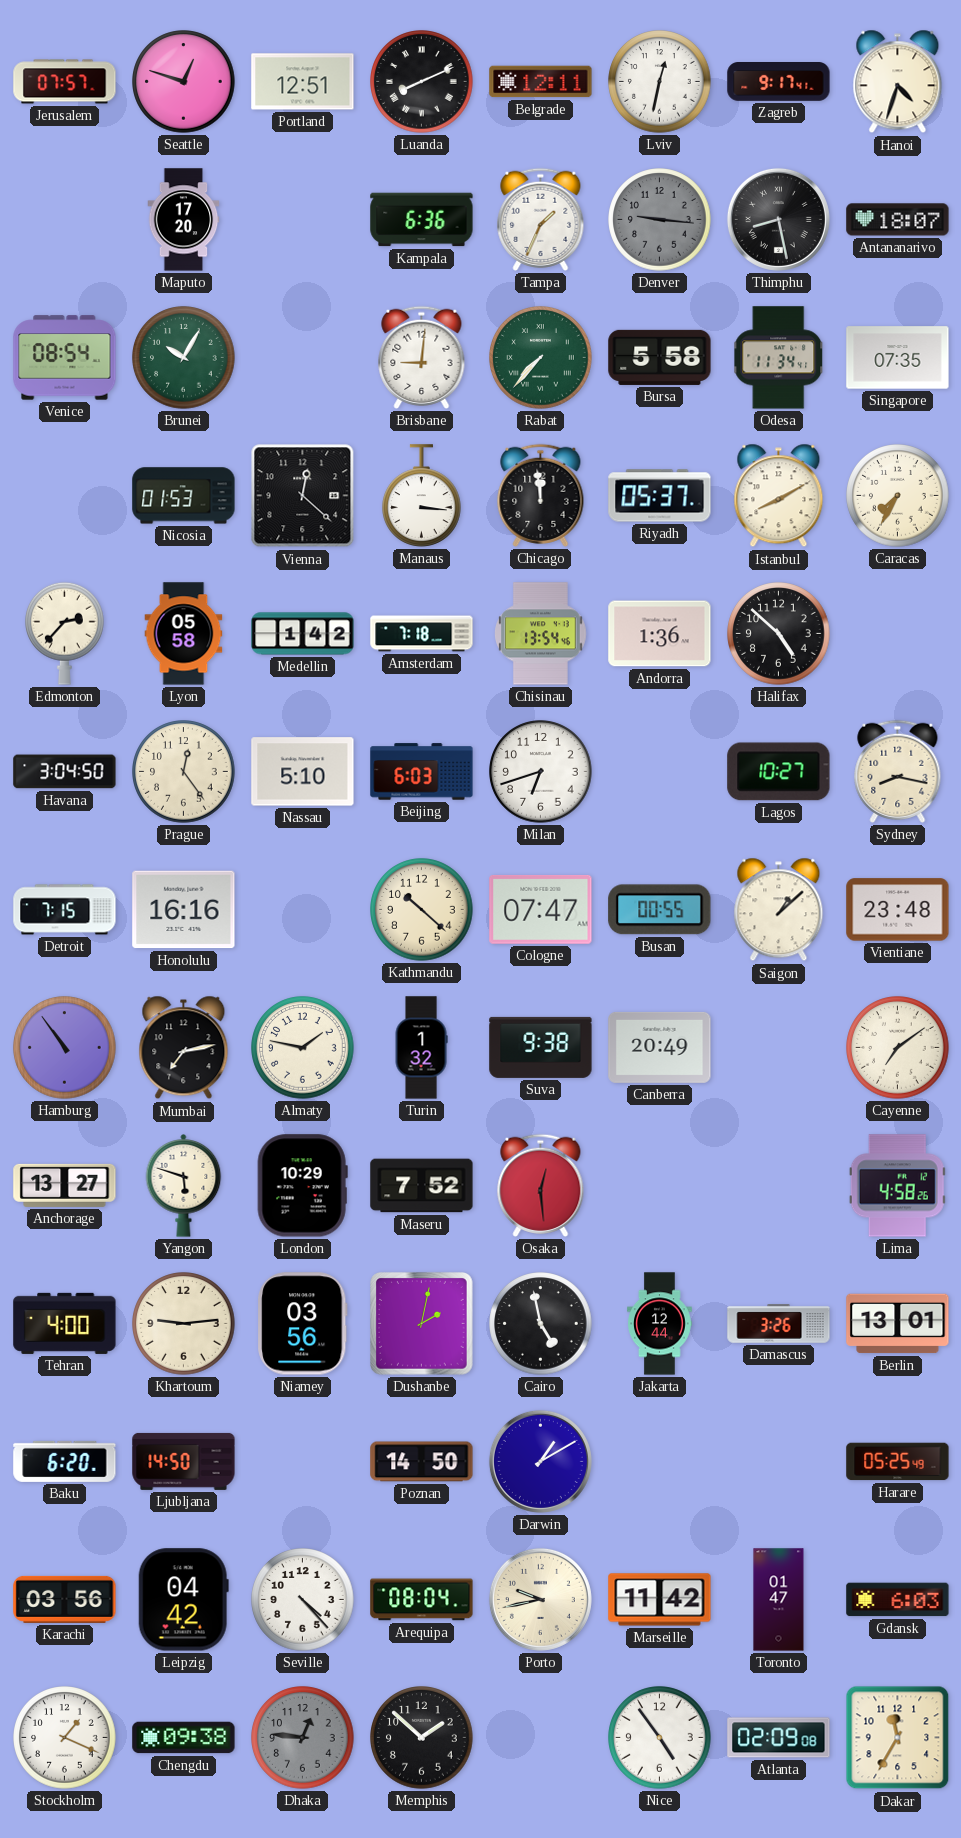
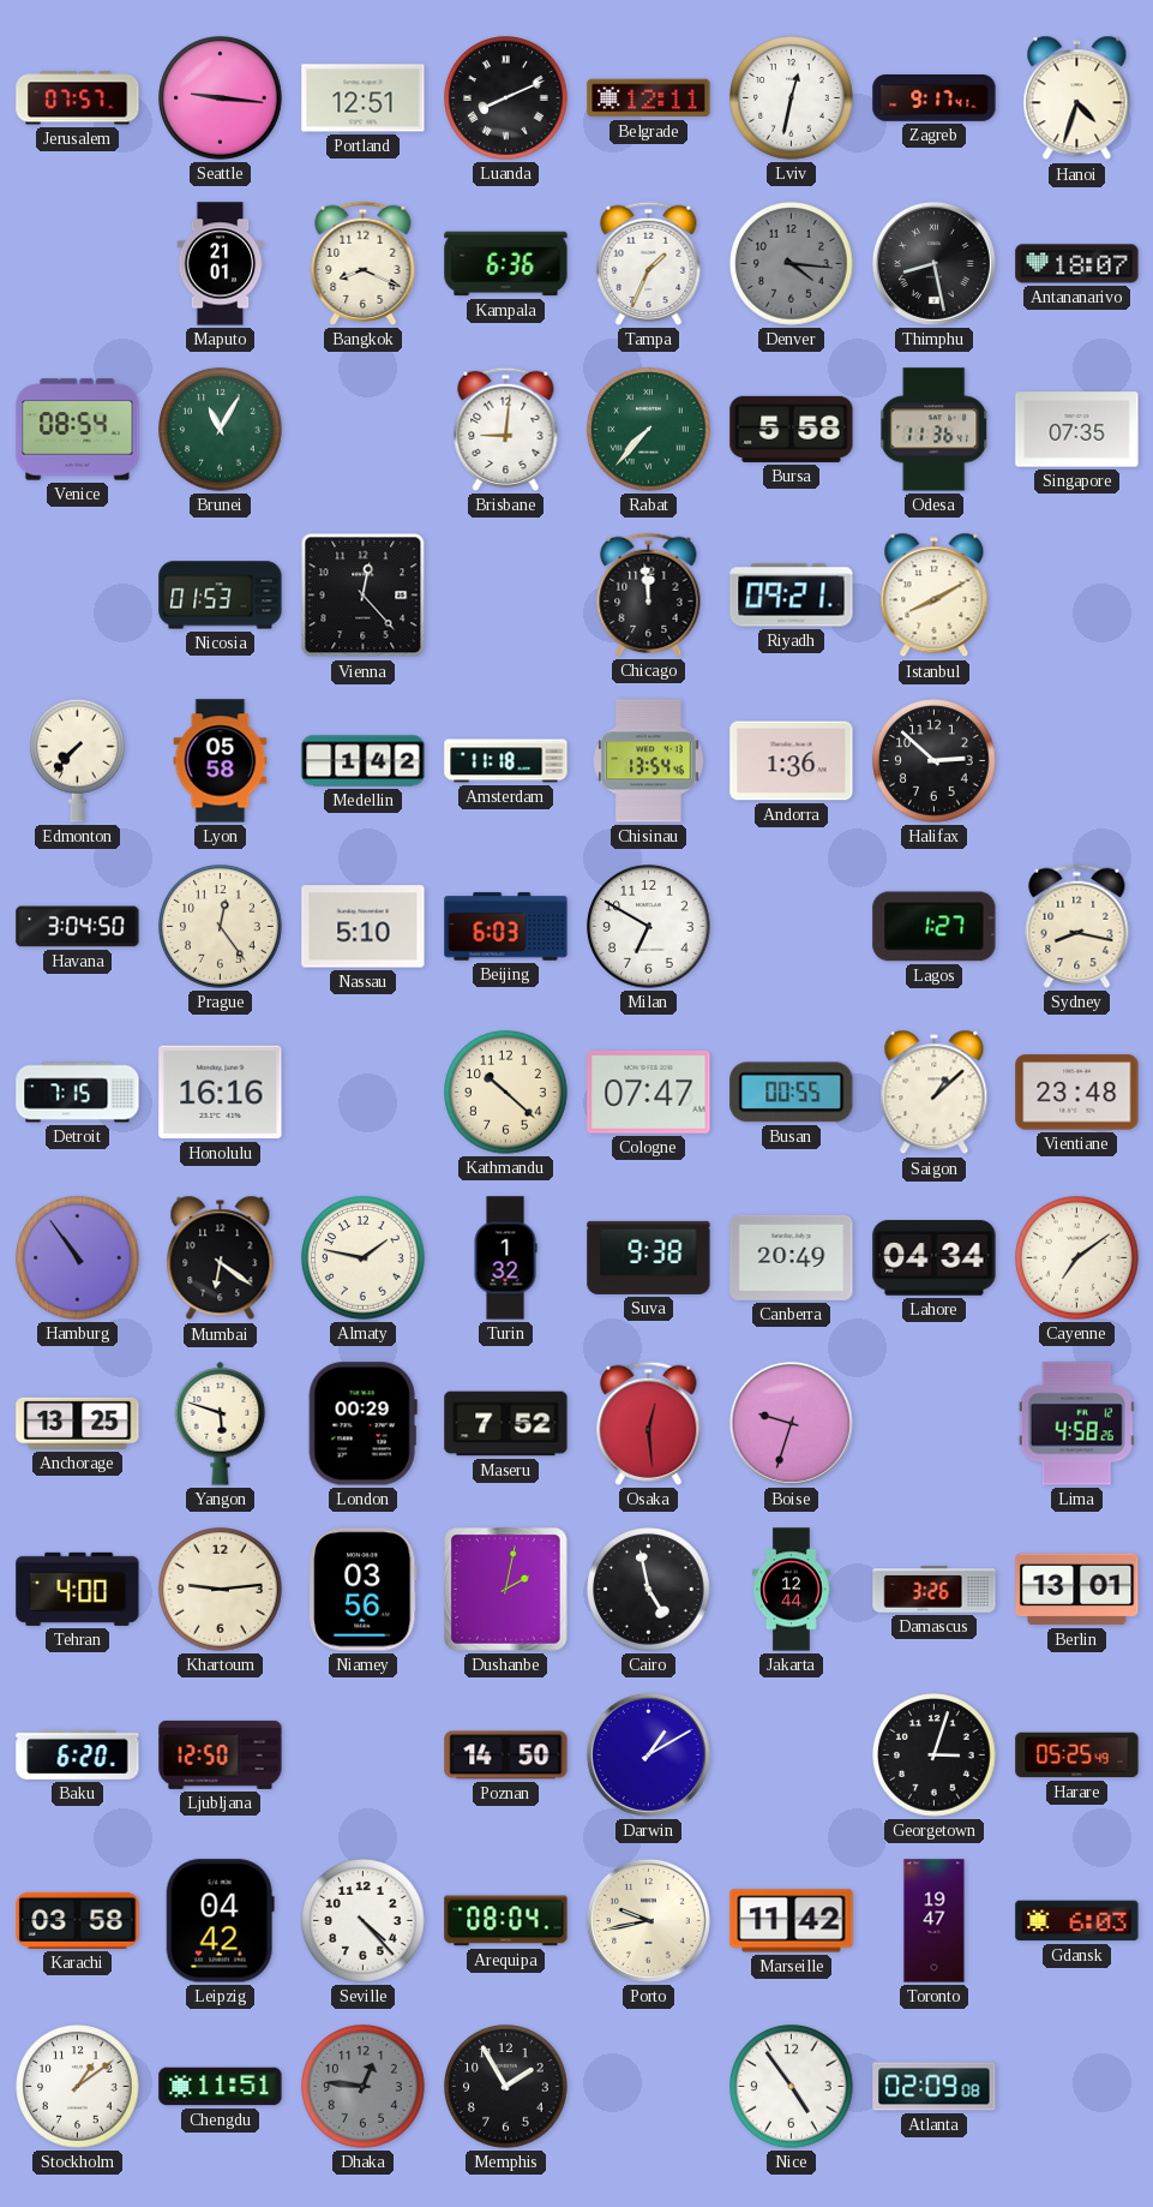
Seattle: 12:48 -> 9:16 (221, 98)
Maputo: 17:20 -> 21:01 (221, 264)
Bangkok: none -> 8:19 (364, 263)
Denver: 9:16 -> 4:16 (792, 264)
Brunei: 10:05 -> 11:05 (221, 430)
Odesa: 11:34 -> 11:36 (935, 430)
Vienna: 12:22 -> 12:23 (364, 596)
Manaus: 3:16 -> none (422, 496)
Riyadh: 05:37 -> 09:21 (792, 596)
Caracas: 7:35 -> none (898, 496)
Edmonton: 2:37 -> 7:37 (78, 760)
Amsterdam: 7:18 -> 11:18 (506, 761)
Halifax: 4:52 -> 2:52 (935, 761)
Milan: 6:42 -> 6:50 (649, 927)
Lagos: 10:27 -> 1:27 (935, 927)
Mumbai: 7:13 -> 6:21 (221, 1258)
Lahore: none -> 04:34 (935, 1258)
Anchorage: 13:27 -> 13:25 (78, 1423)
London: 10:29 -> 00:29 (362, 1424)
Boise: none -> 9:33 (791, 1423)
Ljubljana: 14:50 -> 12:50 (221, 1754)
Georgetown: none -> 3:03 (935, 1756)
Karachi: 03:56 -> 03:58 (78, 1920)
Toronto: 01:47 -> 19:47 (935, 1921)
Stockholm: 1:19 -> 1:09 (78, 2087)
Chengdu: 09:38 -> 11:51 (221, 2087)
Memphis: 1:52 -> 1:55 (506, 2087)
Dakar: 11:35 -> none (898, 1738)
